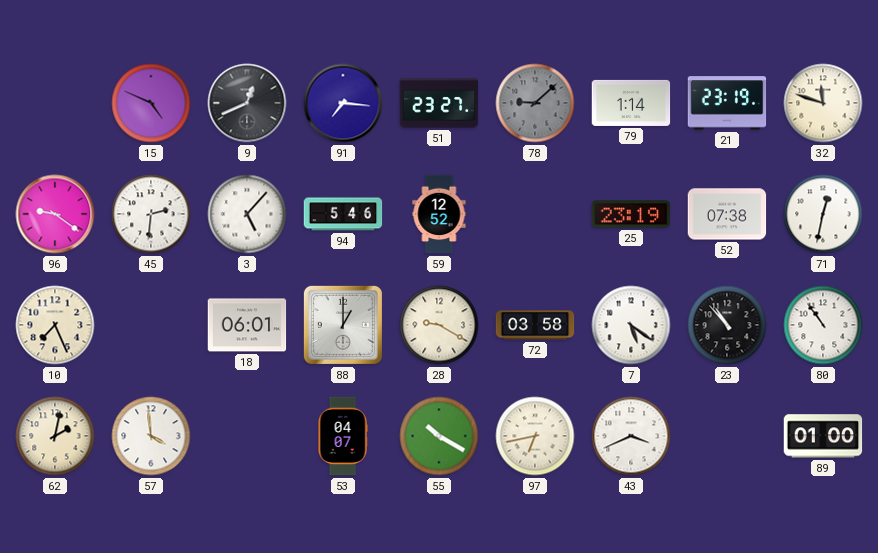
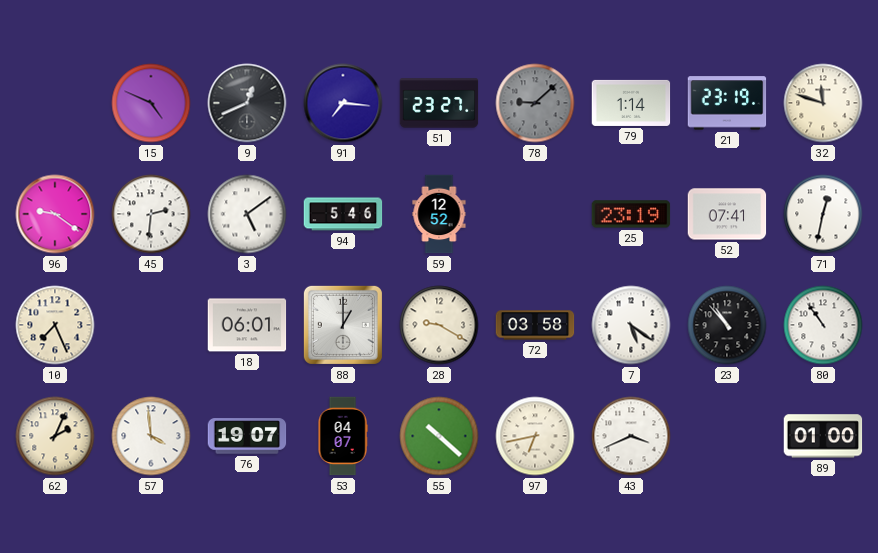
3: 5:07 -> 5:09 (247, 214)
52: 07:38 -> 07:41 (727, 214)
62: 2:02 -> 2:04 (55, 436)
76: none -> 19:07 (247, 436)
55: 10:20 -> 10:22 (439, 436)
